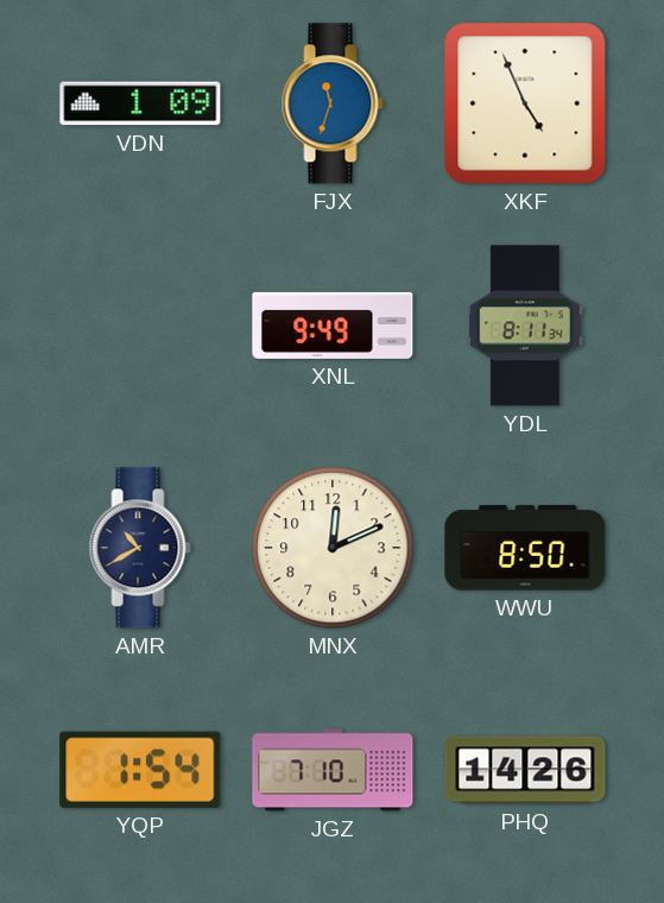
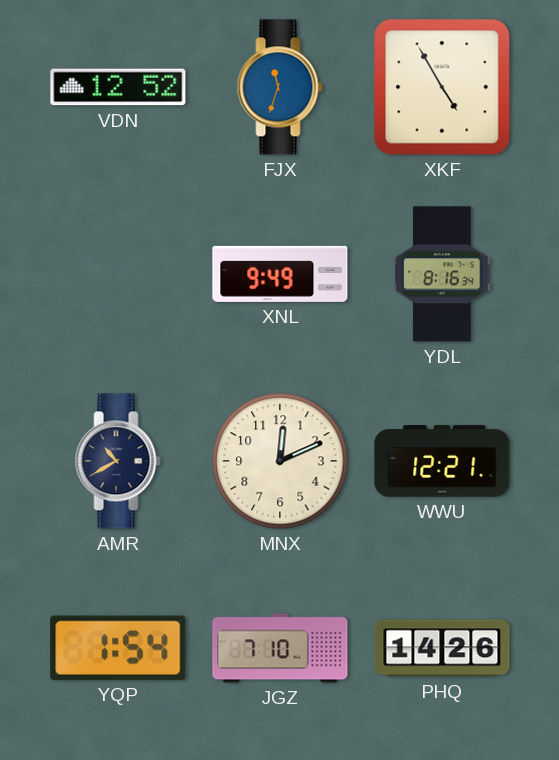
VDN: 1:09 -> 12:52 (118, 87)
XKF: 4:56 -> 4:55 (442, 87)
YDL: 8:11 -> 8:16 (442, 274)
WWU: 8:50 -> 12:21 (442, 461)
